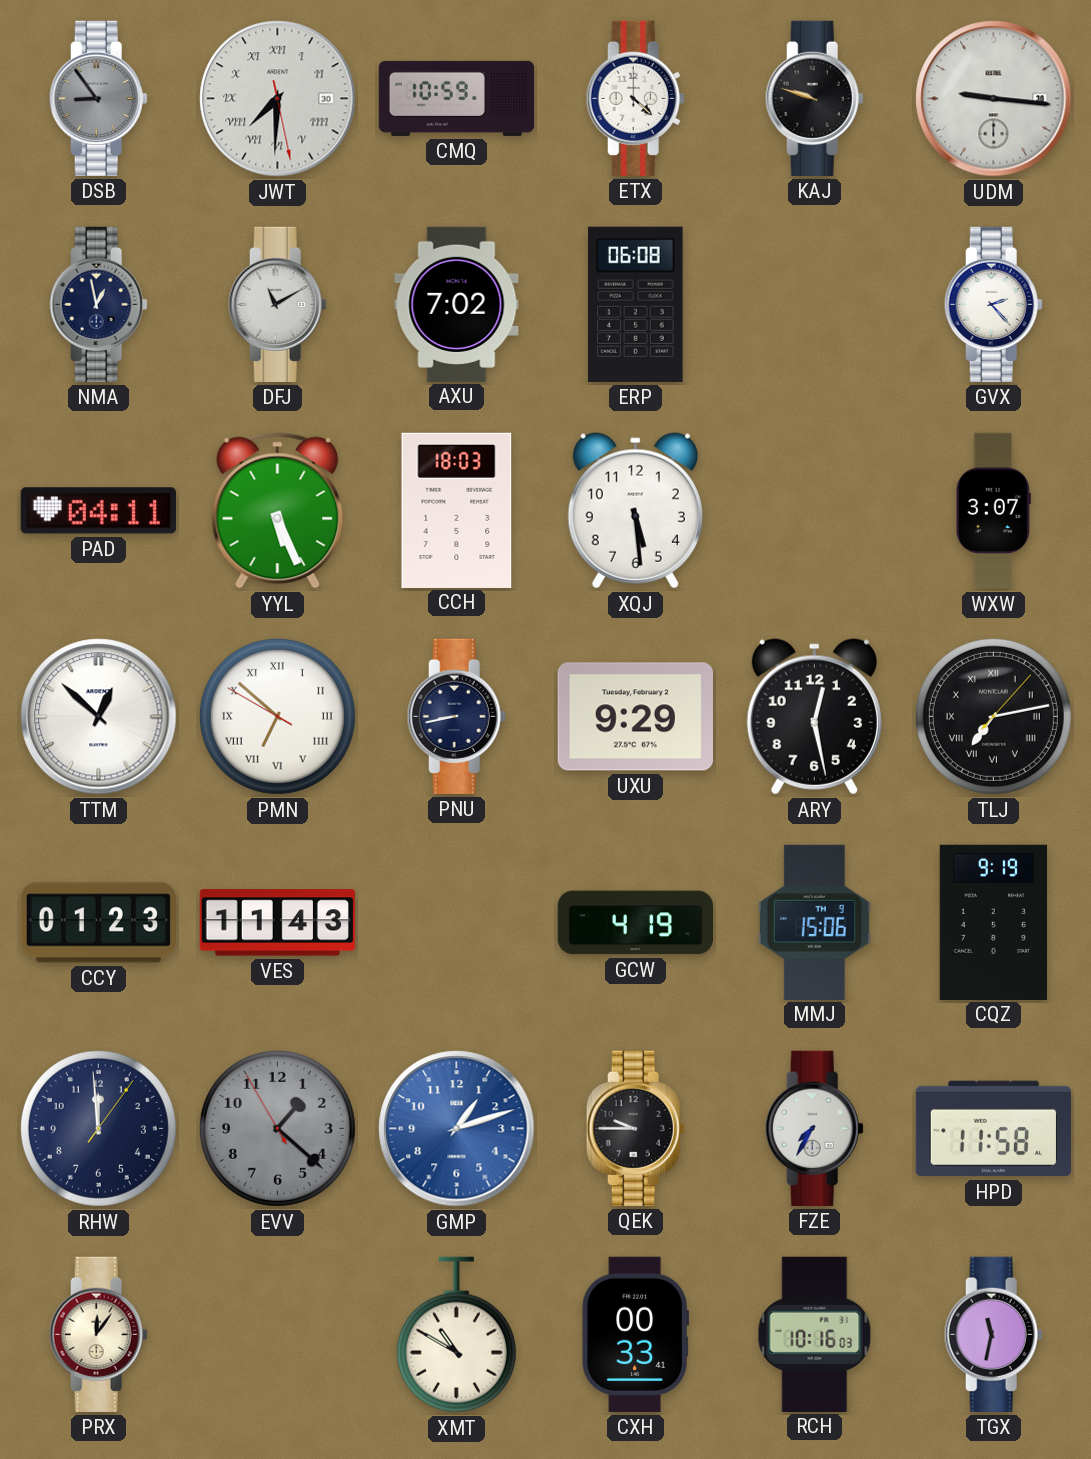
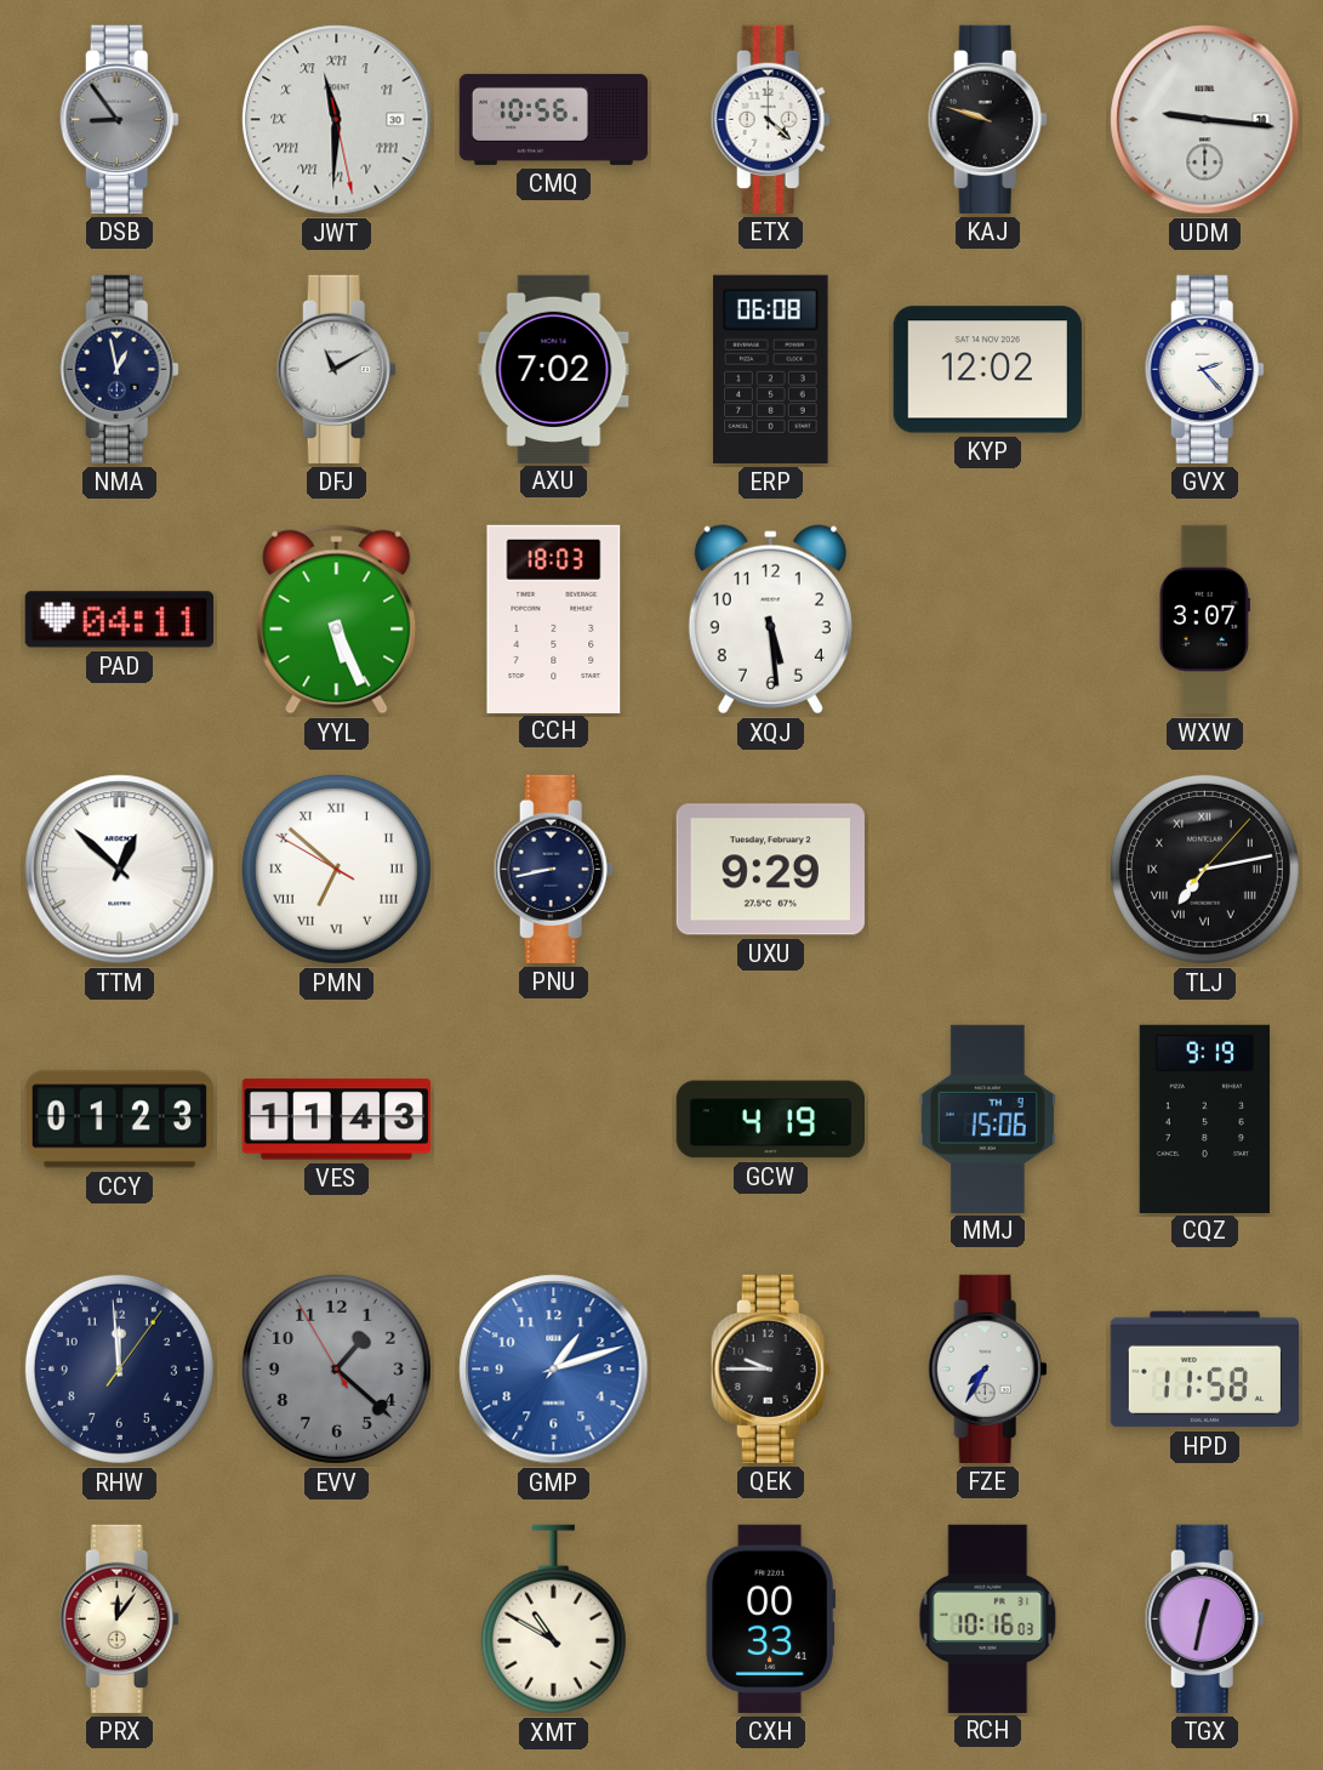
JWT: 7:30 -> 11:30 (337, 120)
CMQ: 10:59 -> 10:56 (554, 119)
KYP: none -> 12:02 (987, 370)
ARY: 12:28 -> none (814, 717)
TGX: 11:32 -> 12:32 (1204, 1618)
